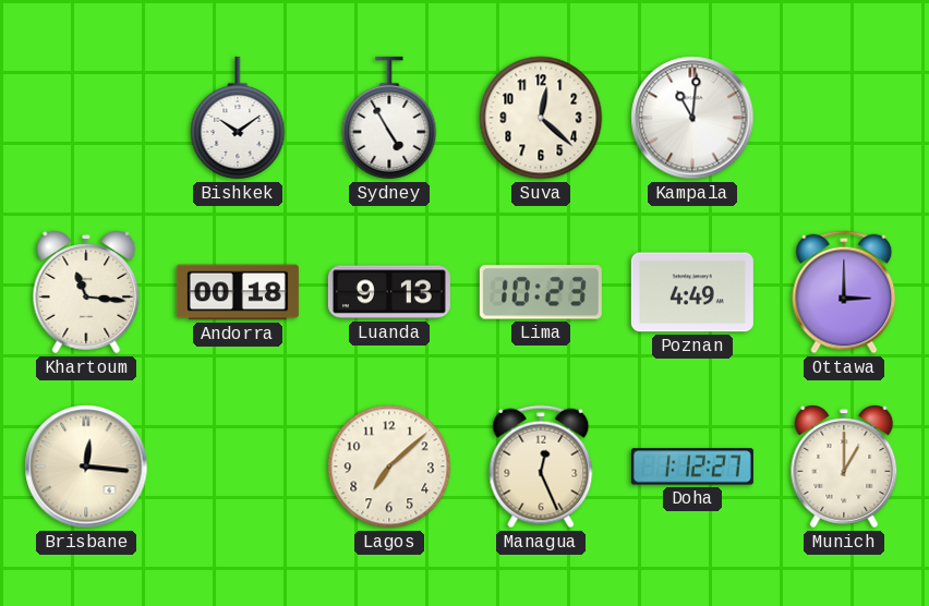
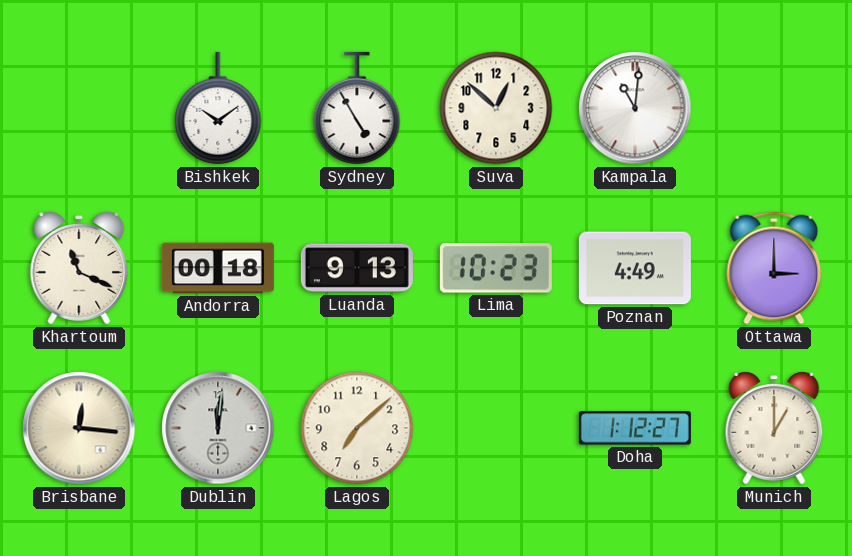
Suva: 12:22 -> 12:52 (496, 108)
Khartoum: 11:16 -> 11:19 (79, 268)
Dublin: none -> 12:01 (218, 428)
Managua: 12:26 -> none (541, 466)
